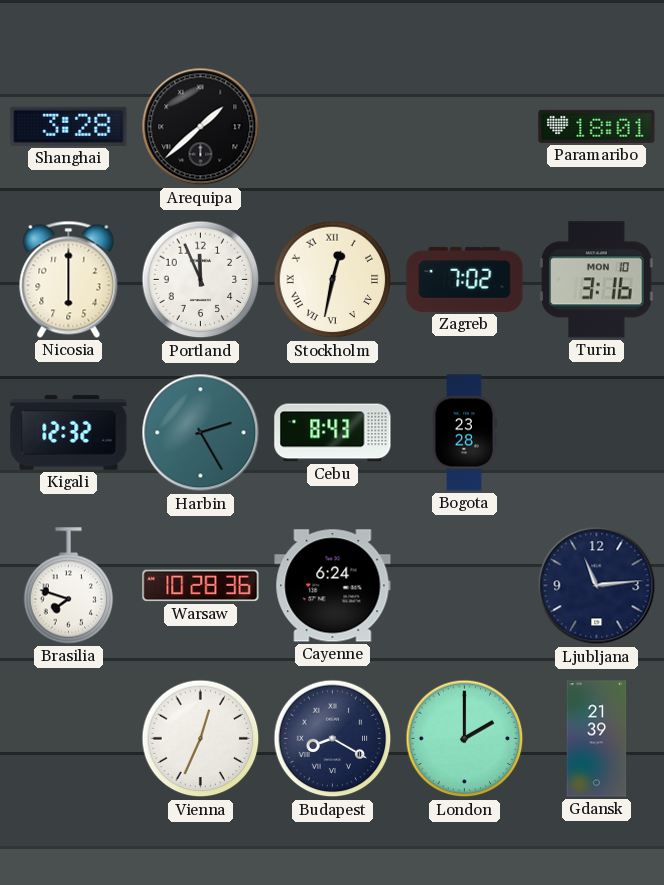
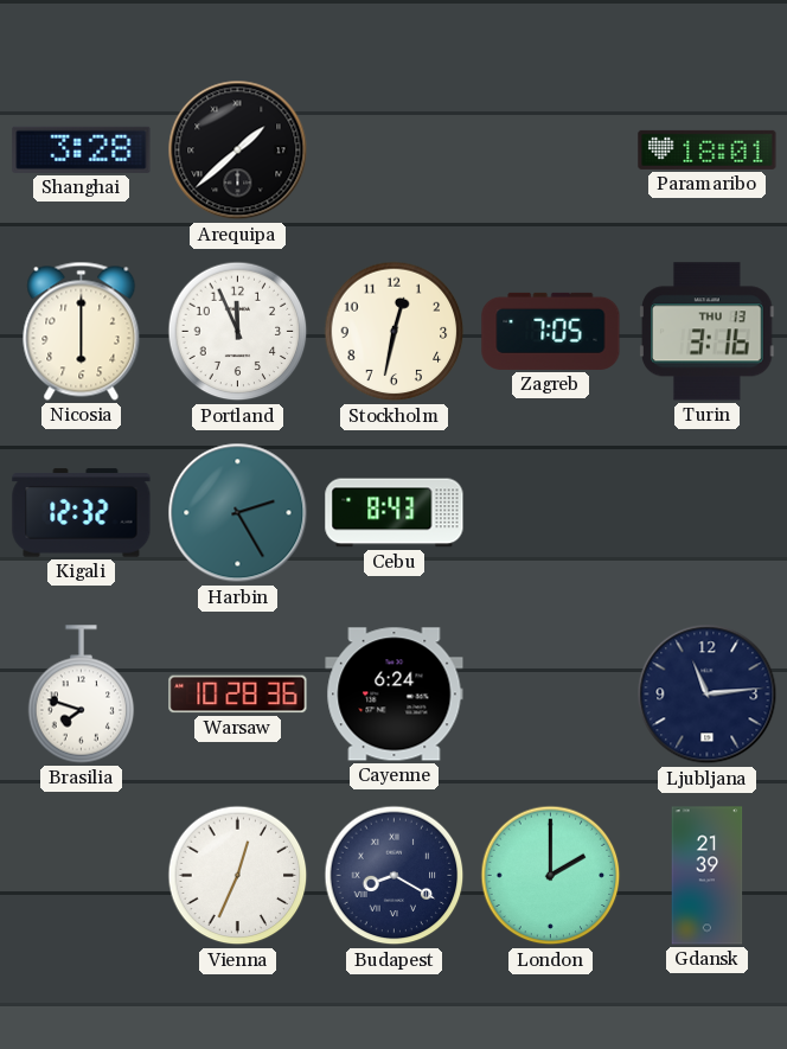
Stockholm numerals: Roman -> Arabic (395, 332)
Zagreb: 7:02 -> 7:05 (551, 331)
Turin date: MON 10 -> THU 13 (708, 332)
Bogota: 23:28 -> none (464, 433)
